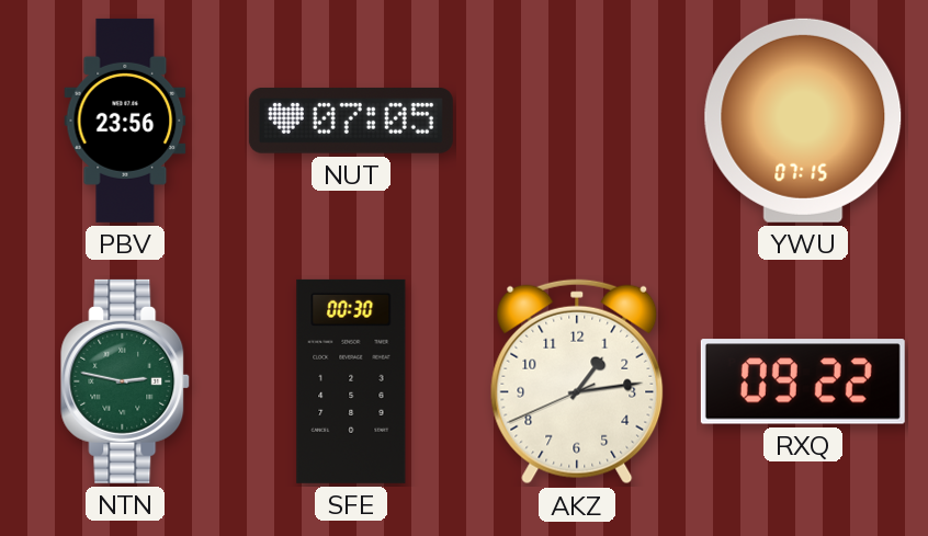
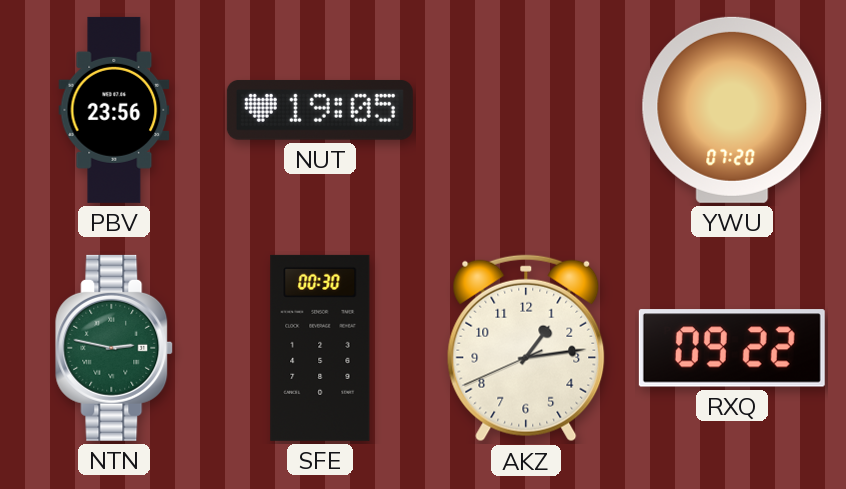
NUT: 07:05 -> 19:05 (320, 110)
YWU: 07:15 -> 07:20 (732, 110)
